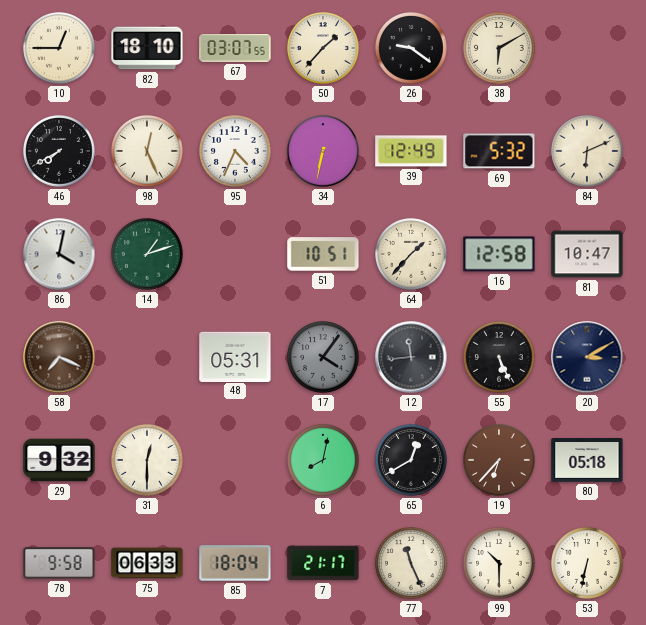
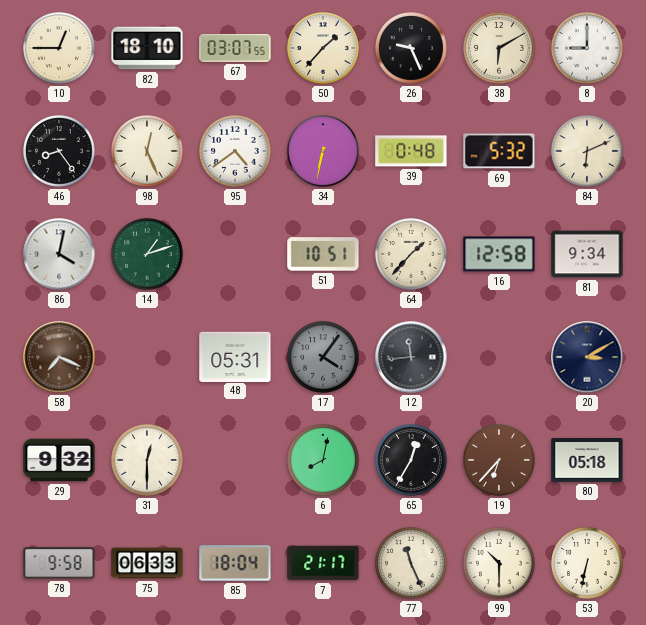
26: 9:21 -> 9:26 (412, 49)
8: none -> 9:00 (588, 49)
46: 7:40 -> 8:24 (60, 152)
95: 4:34 -> 4:39 (236, 152)
39: 12:49 -> 0:48 (411, 151)
81: 10:47 -> 9:34 (587, 254)
55: 5:26 -> none (500, 358)
65: 12:40 -> 12:35 (412, 461)
